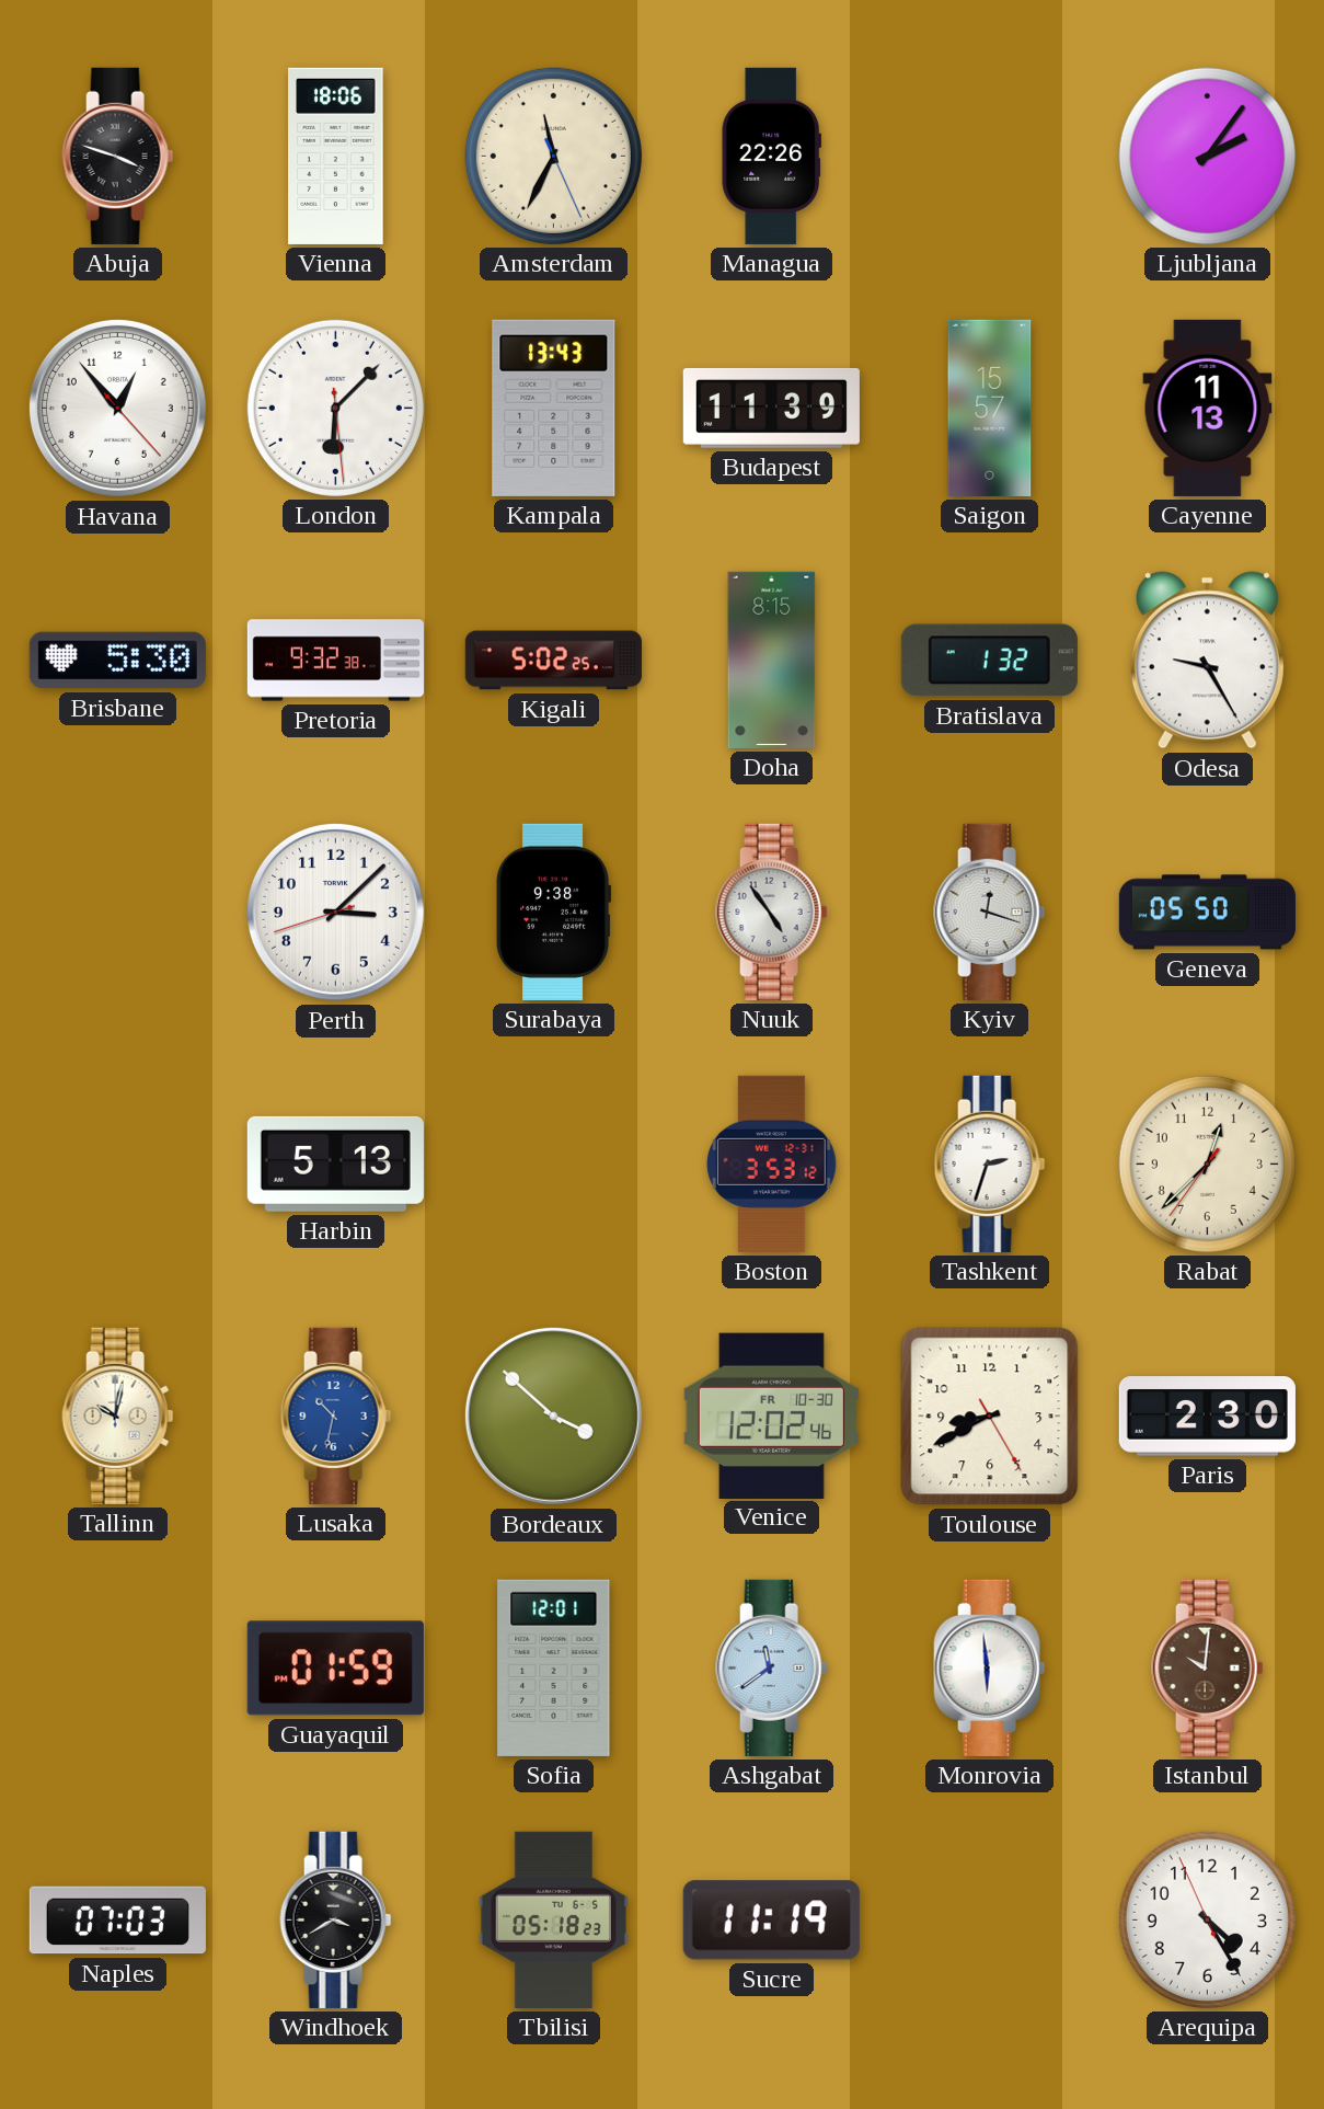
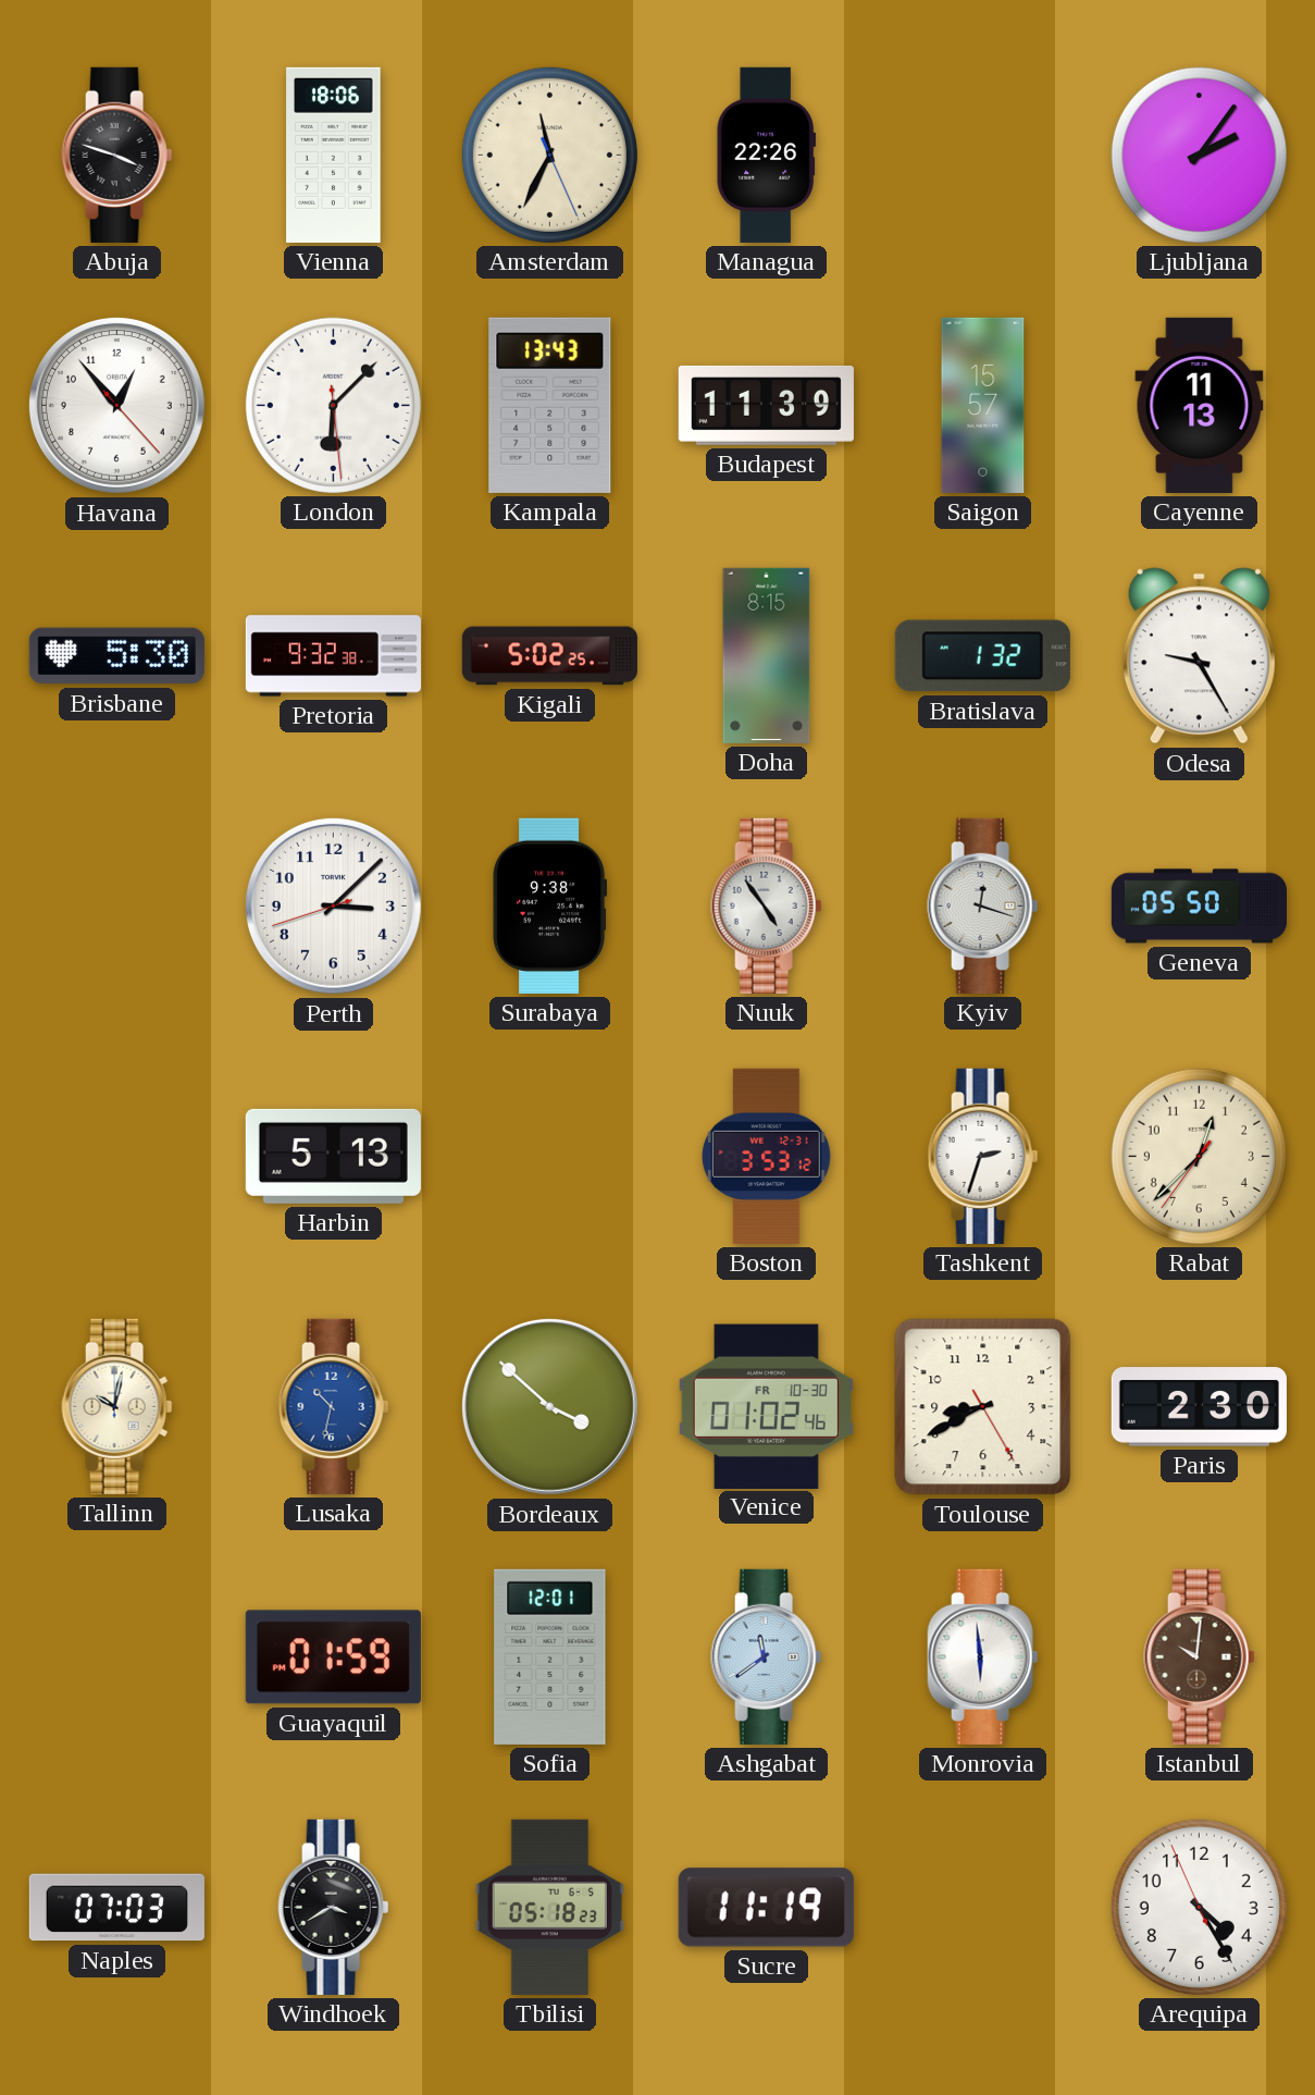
Venice: 12:02 -> 01:02 (766, 1406)
